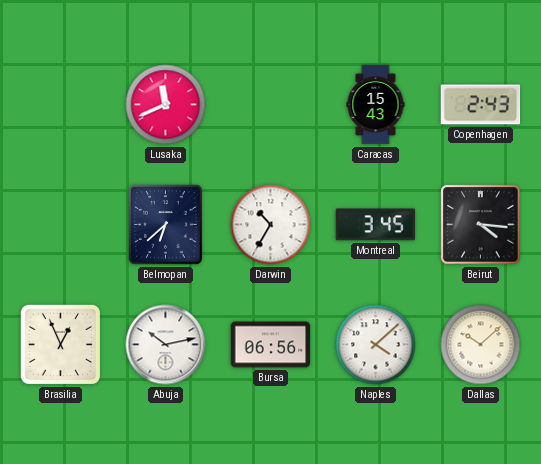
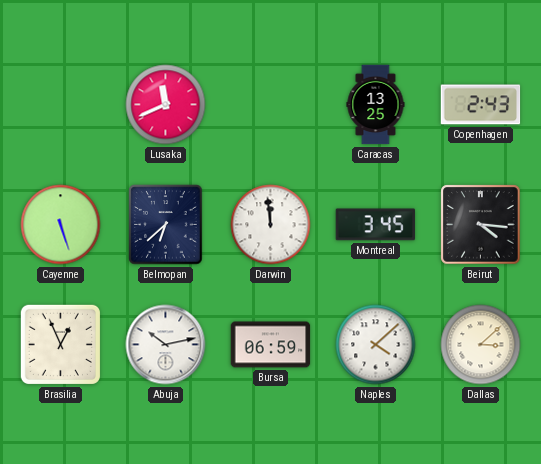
Caracas: 15:43 -> 13:25 (376, 105)
Cayenne: none -> 5:27 (61, 225)
Darwin: 10:35 -> 11:59 (271, 225)
Bursa: 06:56 -> 06:59 (271, 345)
Dallas: 10:08 -> 3:08 (481, 345)
